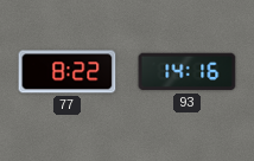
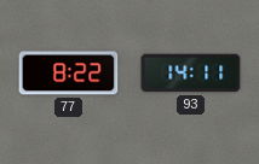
93: 14:16 -> 14:11 (191, 74)
